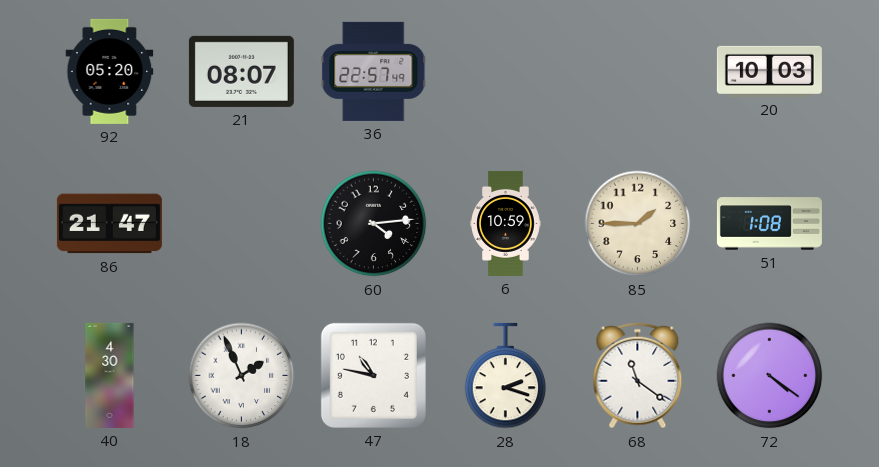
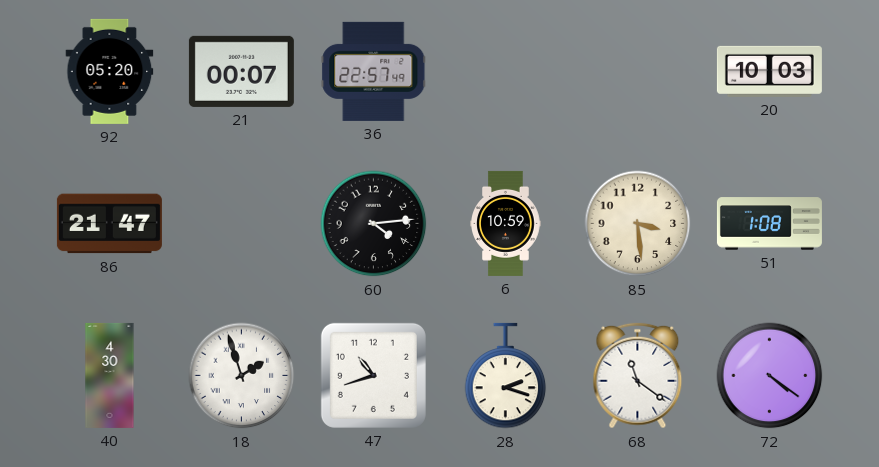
21: 08:07 -> 00:07 (241, 71)
85: 1:45 -> 3:29 (638, 224)
18: 1:56 -> 1:57 (242, 376)
47: 10:47 -> 10:42 (373, 375)
